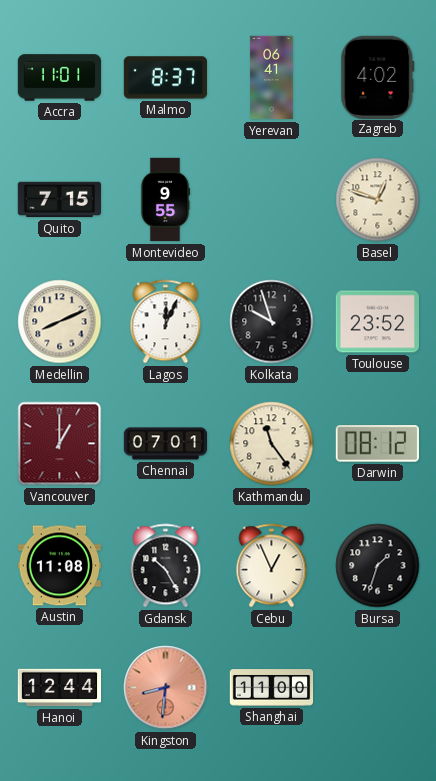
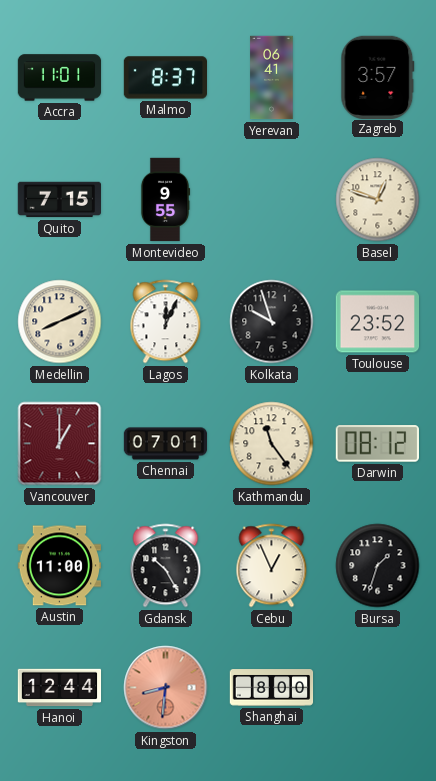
Zagreb: 4:02 -> 3:57 (378, 77)
Austin: 11:08 -> 11:00 (59, 566)
Shanghai: 11:00 -> 8:00 (272, 688)
